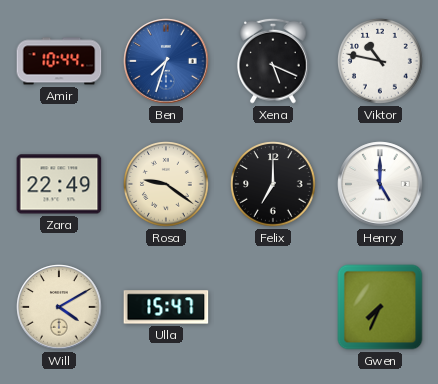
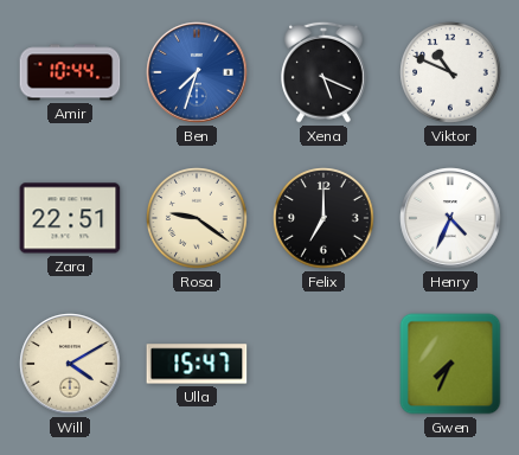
Viktor: 10:47 -> 10:49 (450, 72)
Zara: 22:49 -> 22:51 (70, 218)
Henry: 5:00 -> 4:34 (450, 218)
